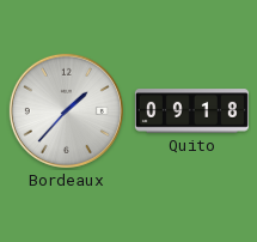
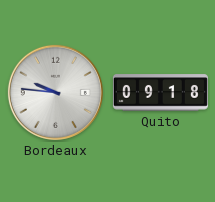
Bordeaux: 1:37 -> 9:46 (55, 92)
